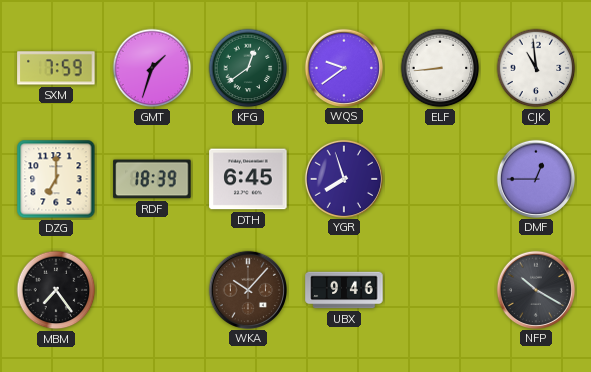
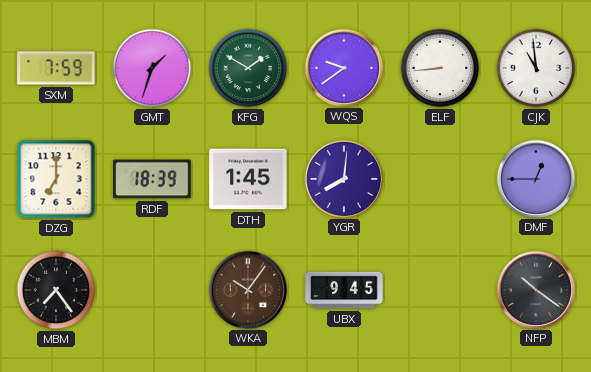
KFG: 12:39 -> 1:50 (248, 68)
DTH: 6:45 -> 1:45 (248, 179)
YGR: 7:57 -> 8:01 (343, 178)
WKA: 10:07 -> 10:06 (247, 289)
UBX: 9:46 -> 9:45 (344, 290)
NFP: 10:20 -> 10:21 (535, 289)
